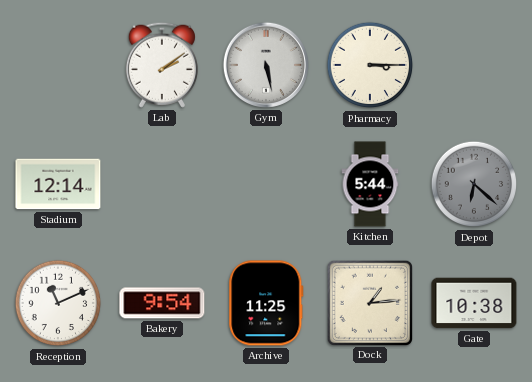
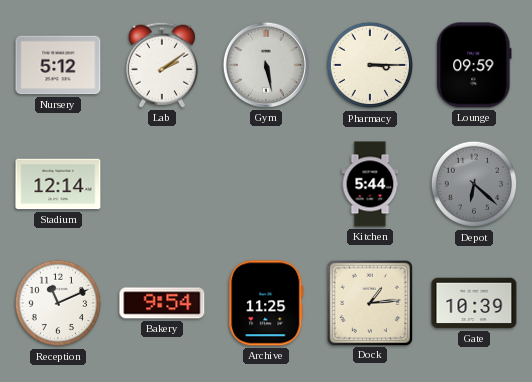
Nursery: none -> 5:12 (58, 65)
Lounge: none -> 09:59 (474, 65)
Gate: 10:38 -> 10:39 (474, 303)
